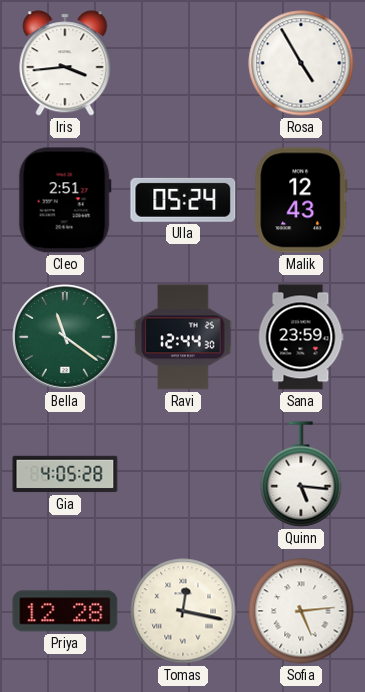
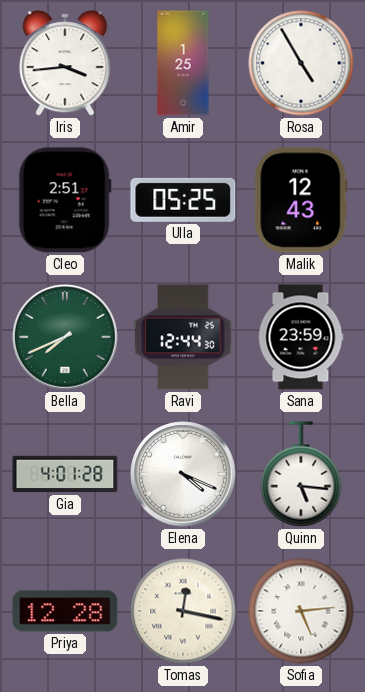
Amir: none -> 1:25 (183, 63)
Ulla: 05:24 -> 05:25 (183, 200)
Bella: 11:21 -> 7:41 (65, 337)
Gia: 4:05 -> 4:01 (65, 474)
Elena: none -> 4:19 (183, 474)
